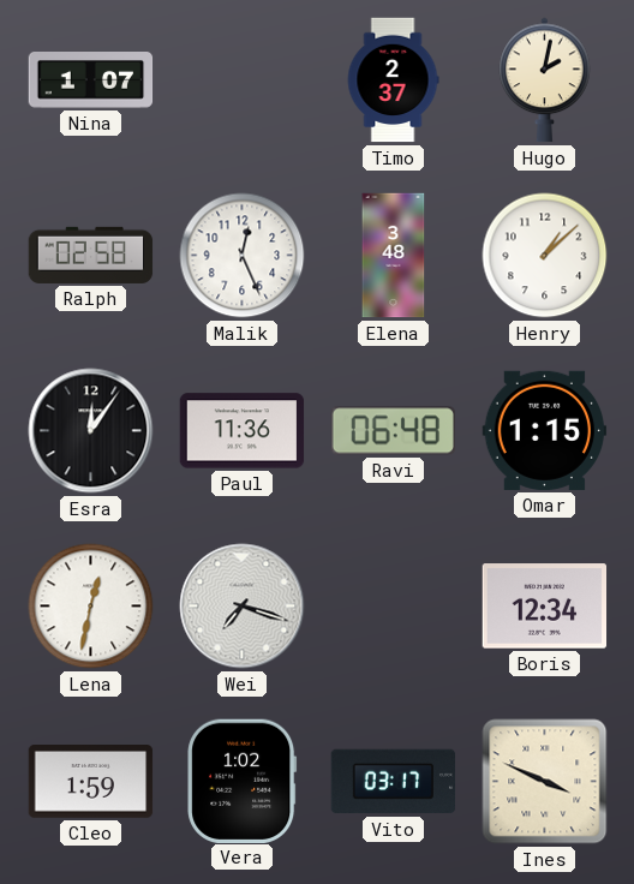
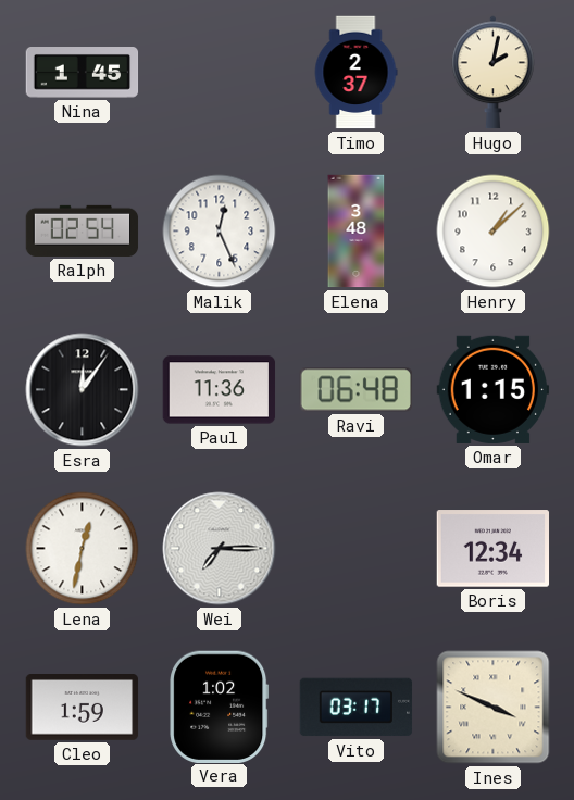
Nina: 1:07 -> 1:45 (83, 73)
Ralph: 02:58 -> 02:54 (83, 230)
Wei: 7:18 -> 7:15 (220, 549)
